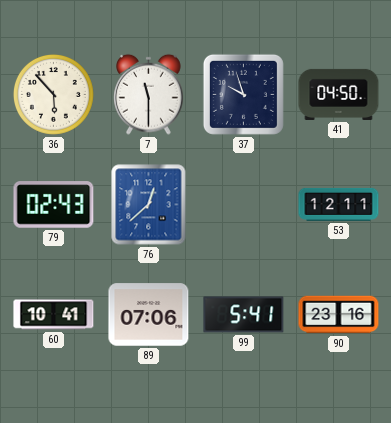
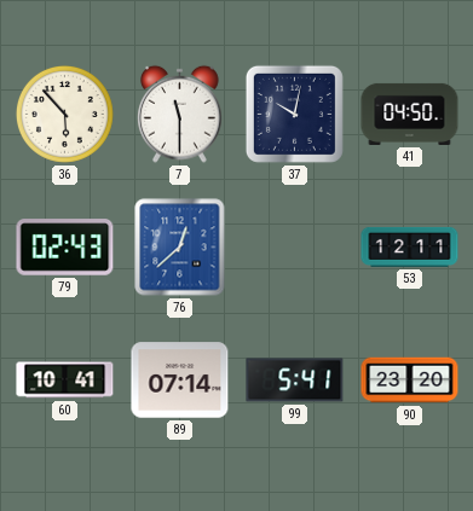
37: 9:57 -> 10:02 (294, 114)
89: 07:06 -> 07:14 (180, 381)
90: 23:16 -> 23:20 (410, 381)
